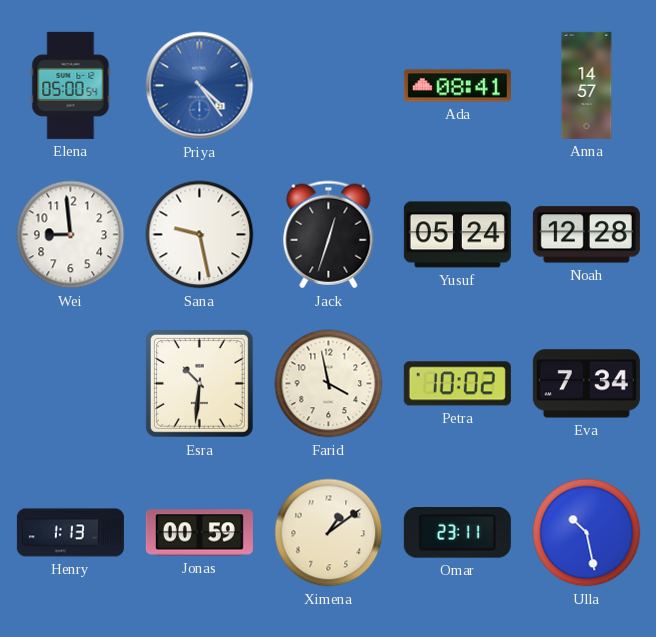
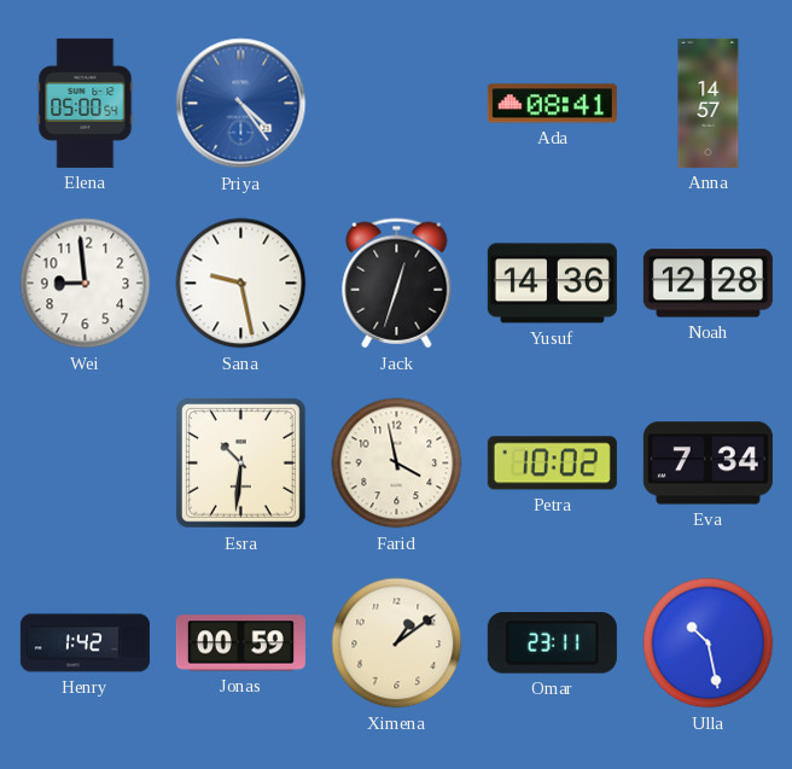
Yusuf: 05:24 -> 14:36 (552, 284)
Henry: 1:13 -> 1:42 (85, 643)
